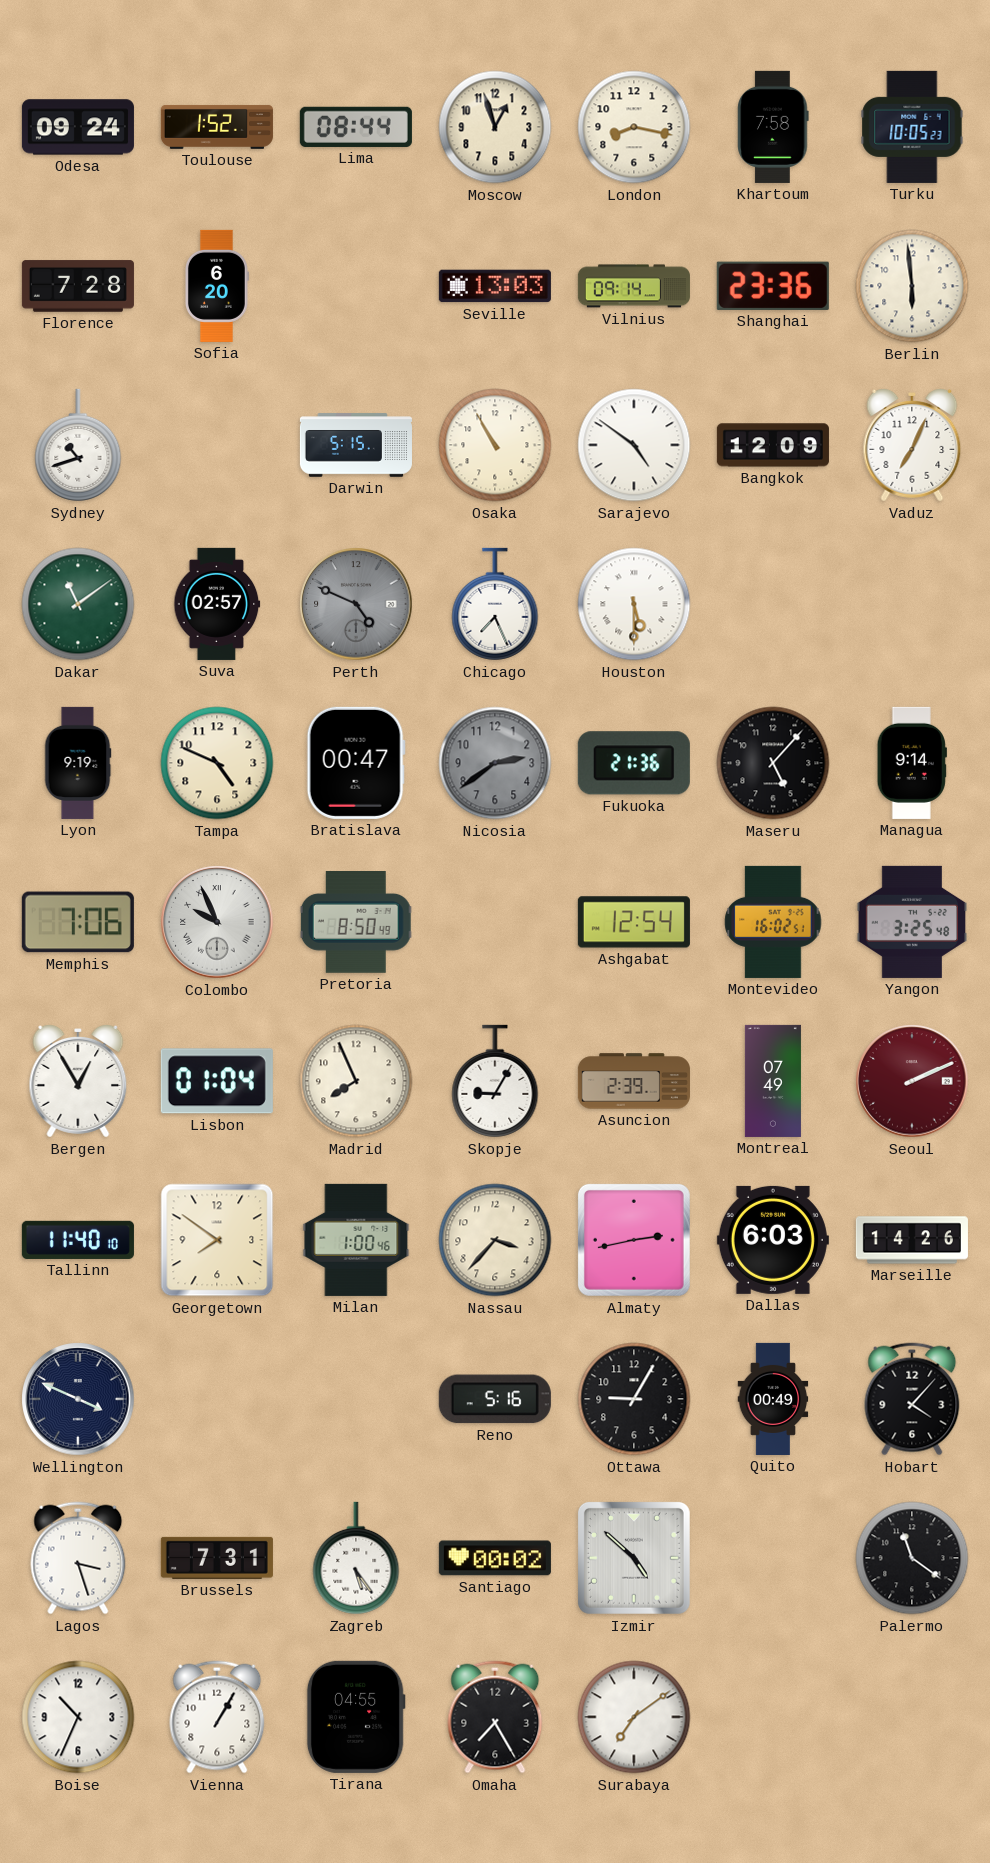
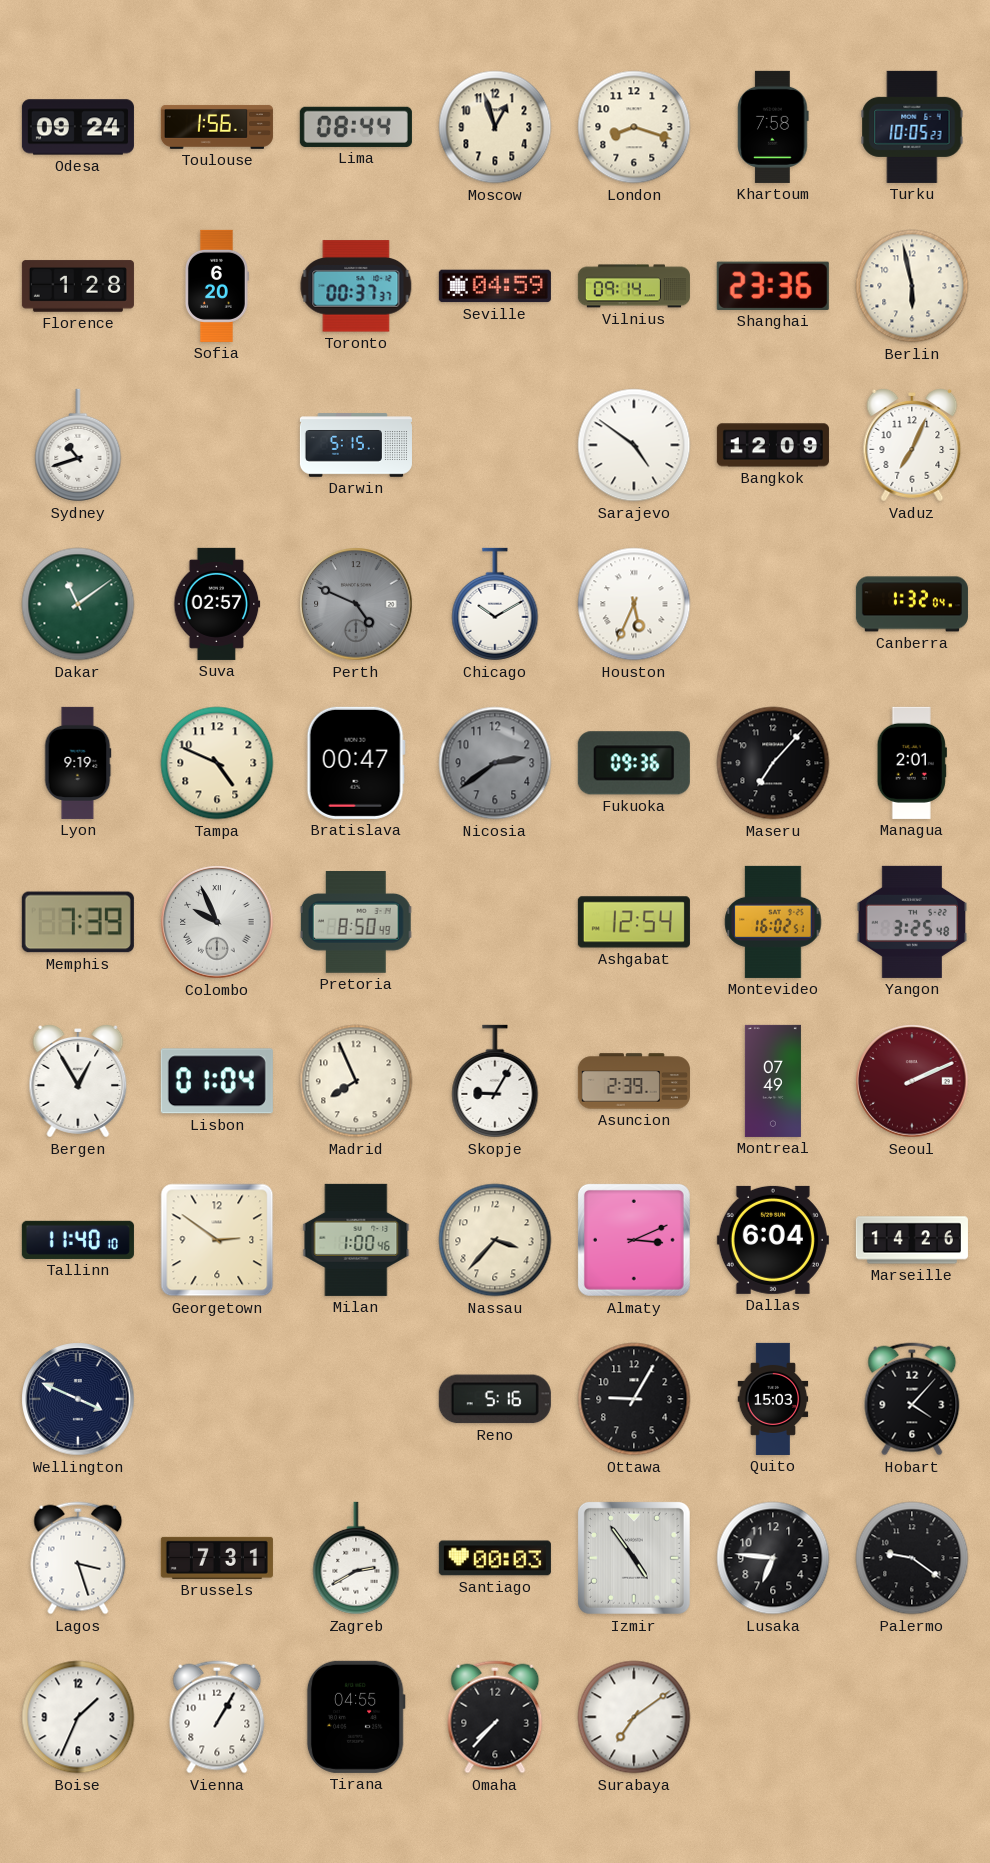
Toulouse: 1:52 -> 1:56 (217, 127)
London: 8:17 -> 8:18 (634, 127)
Florence: 7:28 -> 1:28 (78, 286)
Toronto: none -> 00:37 (356, 286)
Seville: 13:03 -> 04:59 (495, 286)
Berlin: 5:59 -> 5:58 (912, 286)
Osaka: 10:55 -> none (495, 445)
Chicago: 7:26 -> 10:10 (495, 604)
Houston: 5:30 -> 5:34 (634, 604)
Canberra: none -> 1:32 (912, 604)
Fukuoka: 21:36 -> 09:36 (634, 763)
Maseru: 5:07 -> 7:07 (773, 763)
Managua: 9:14 -> 2:01 (912, 763)
Memphis: 7:06 -> 7:39 (78, 922)
Georgetown: 7:51 -> 2:51 (217, 1240)
Almaty: 2:43 -> 3:11 (634, 1240)
Dallas: 6:03 -> 6:04 (773, 1240)
Quito: 00:49 -> 15:03 (773, 1399)
Zagreb: 5:24 -> 2:40 (356, 1558)
Santiago: 00:02 -> 00:03 (495, 1558)
Izmir: 4:52 -> 4:54 (634, 1558)
Lusaka: none -> 6:46 (773, 1558)
Palermo: 11:21 -> 9:21 (912, 1558)
Boise: 10:34 -> 1:34 (78, 1717)
Omaha: 7:25 -> 7:37 (495, 1717)
